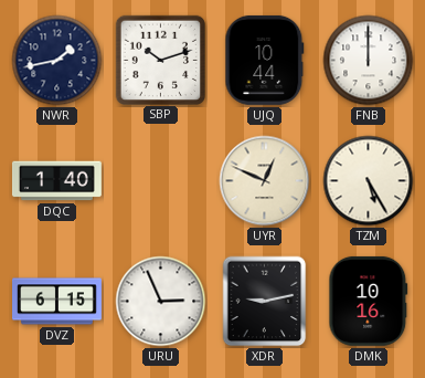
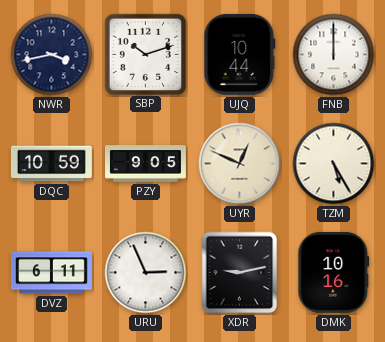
NWR: 1:43 -> 3:43 (52, 55)
DQC: 1:40 -> 10:59 (51, 164)
PZY: none -> 9:05 (146, 164)
DVZ: 6:15 -> 6:11 (52, 273)
